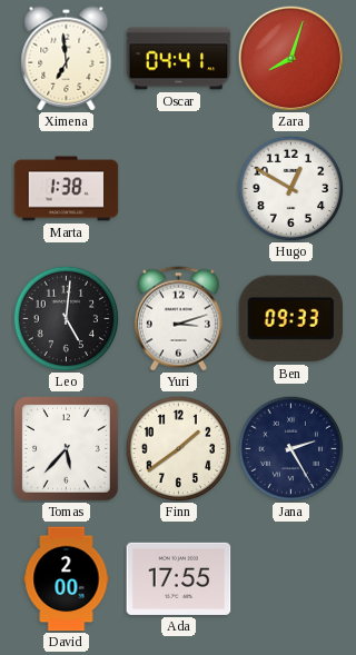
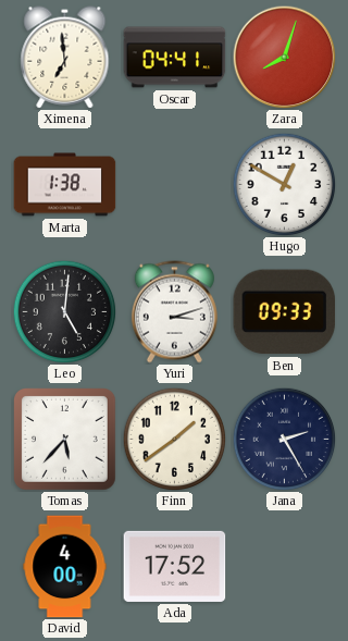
David: 2:00 -> 4:00 (65, 567)
Ada: 17:55 -> 17:52 (175, 566)
